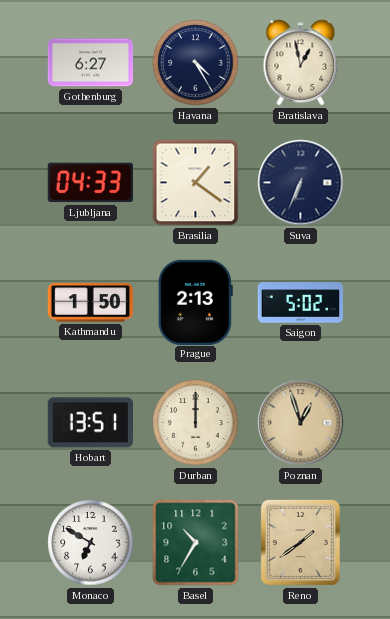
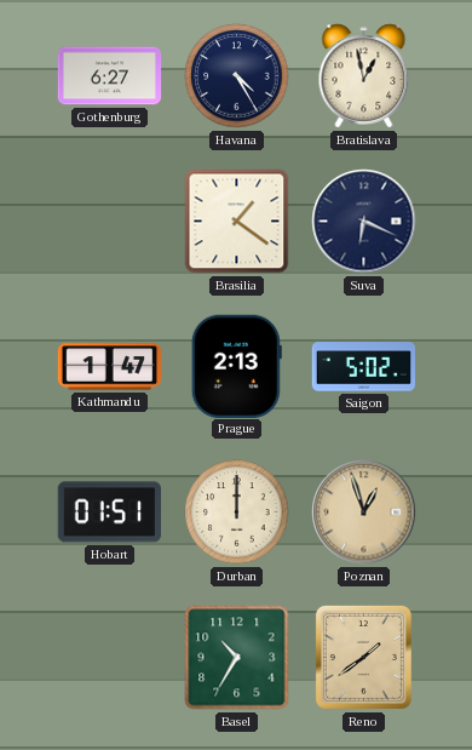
Ljubljana: 04:33 -> none (90, 183)
Suva: 6:34 -> 6:19 (364, 222)
Kathmandu: 1:50 -> 1:47 (110, 367)
Hobart: 13:51 -> 01:51 (109, 513)
Monaco: 6:50 -> none (91, 543)
